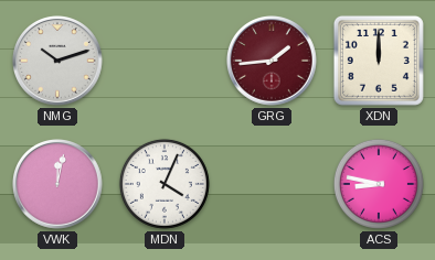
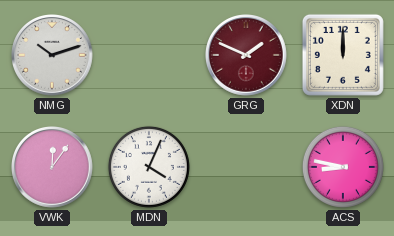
GRG: 1:44 -> 1:49 (247, 56)
VWK: 12:02 -> 12:06 (53, 168)
